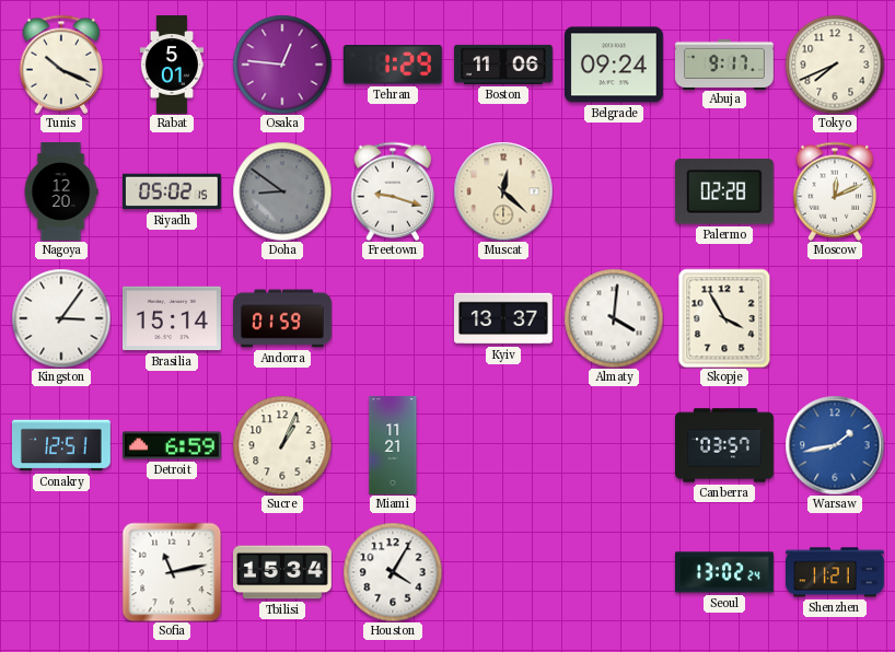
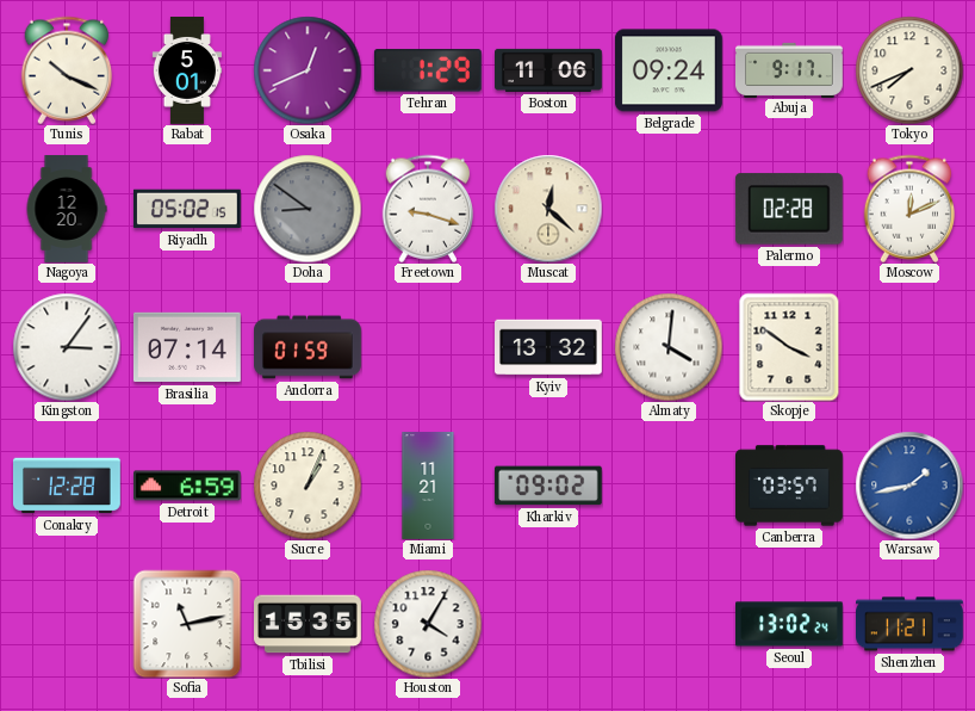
Osaka: 12:46 -> 12:41 (308, 70)
Brasilia: 15:14 -> 07:14 (187, 347)
Kyiv: 13:37 -> 13:32 (549, 347)
Skopje: 3:55 -> 3:51 (789, 347)
Conakry: 12:51 -> 12:28 (68, 486)
Kharkiv: none -> 09:02 (548, 486)
Tbilisi: 15:34 -> 15:35 (309, 624)
